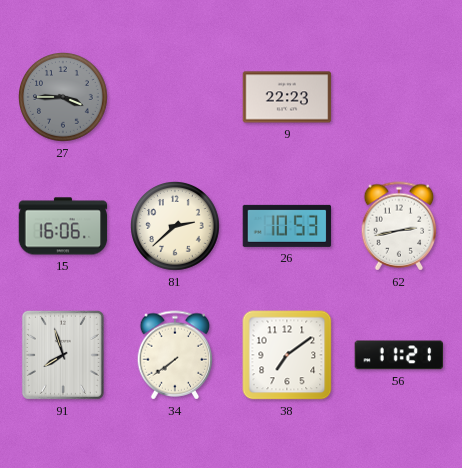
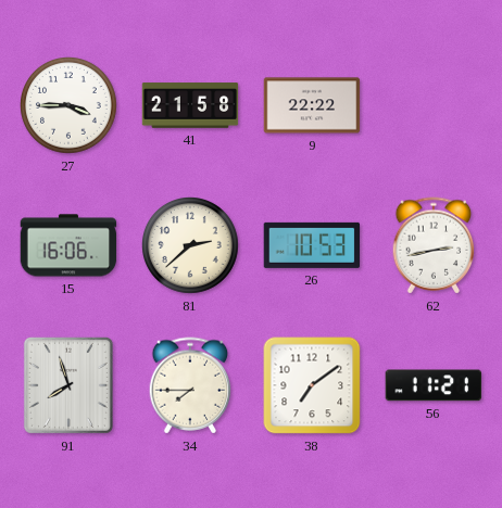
27 dial: grey -> white (70, 106)
41: none -> 21:58 (190, 105)
9: 22:23 -> 22:22 (312, 105)
34: 7:39 -> 7:45 (190, 385)
